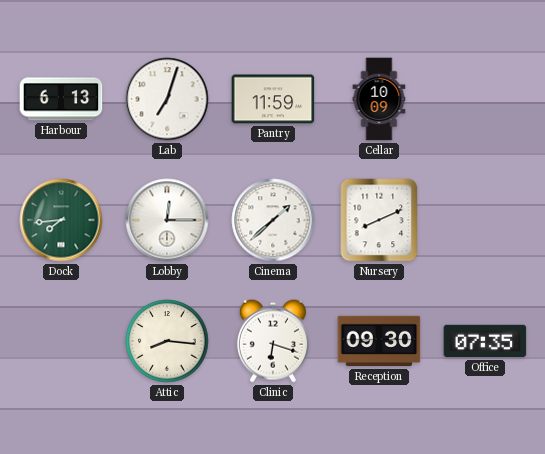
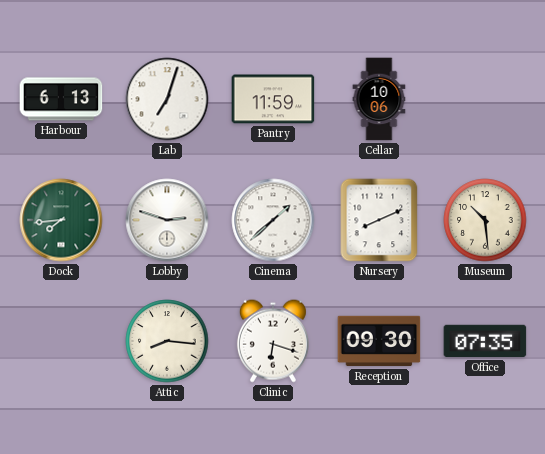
Cellar: 10:09 -> 10:06 (379, 99)
Lobby: 12:15 -> 2:48 (167, 220)
Museum: none -> 10:29 (485, 220)
